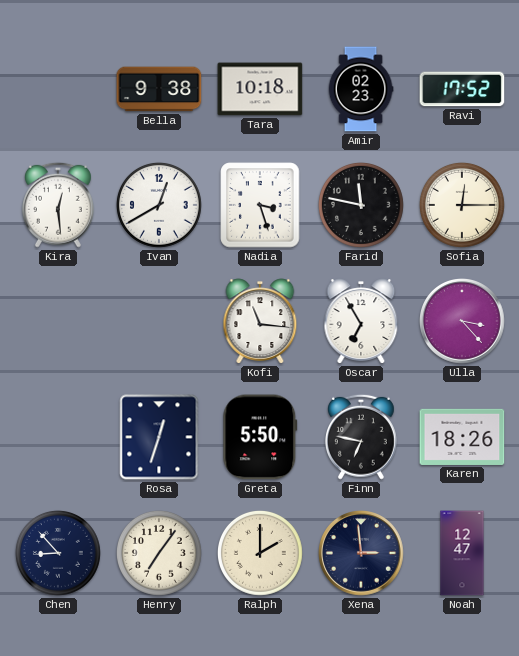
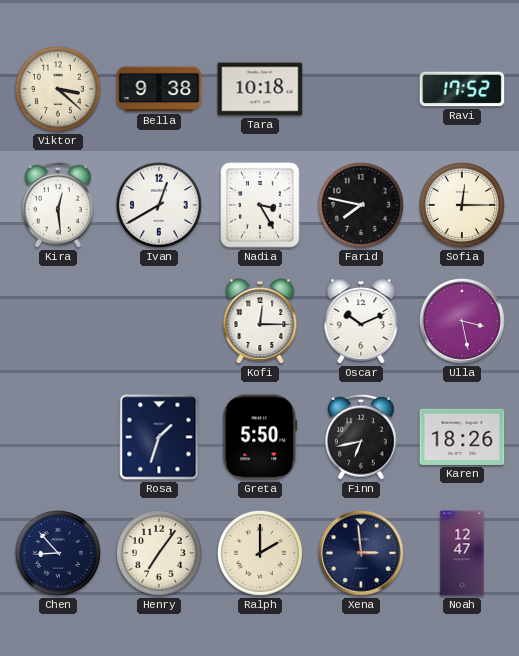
Viktor: none -> 3:22 (58, 89)
Amir: 02:23 -> none (361, 89)
Nadia: 3:27 -> 3:25 (260, 205)
Farid: 11:47 -> 7:47 (361, 205)
Kofi: 11:16 -> 12:15 (260, 321)
Oscar: 6:55 -> 10:11 (361, 321)
Ulla: 3:23 -> 3:28 (462, 321)
Rosa: 12:33 -> 1:33 (159, 437)
Finn: 6:47 -> 6:43 (361, 437)
